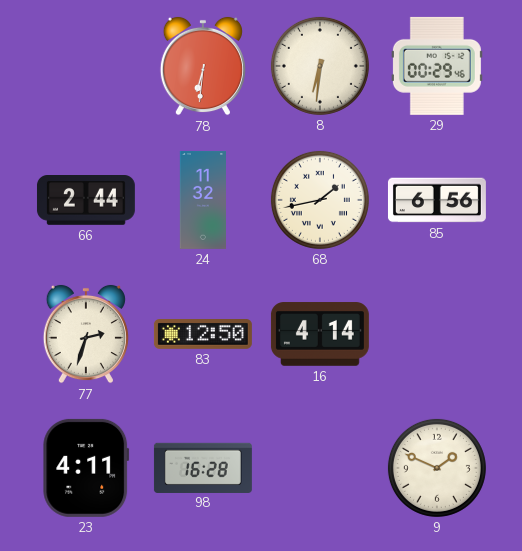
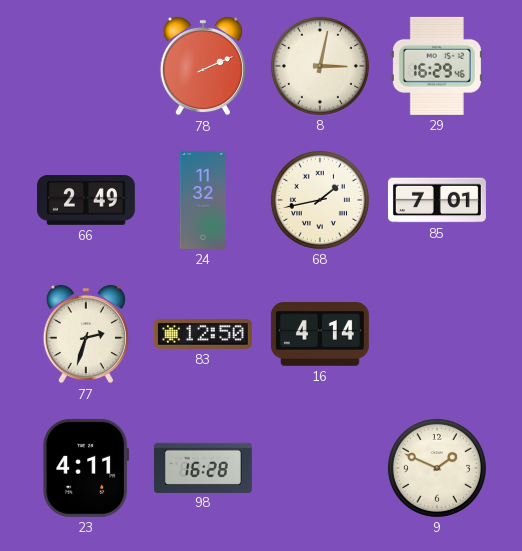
78: 6:31 -> 2:11 (203, 66)
8: 6:31 -> 3:02 (320, 66)
29: 00:29 -> 16:29 (437, 66)
66: 2:44 -> 2:49 (86, 201)
85: 6:56 -> 7:01 (437, 200)
